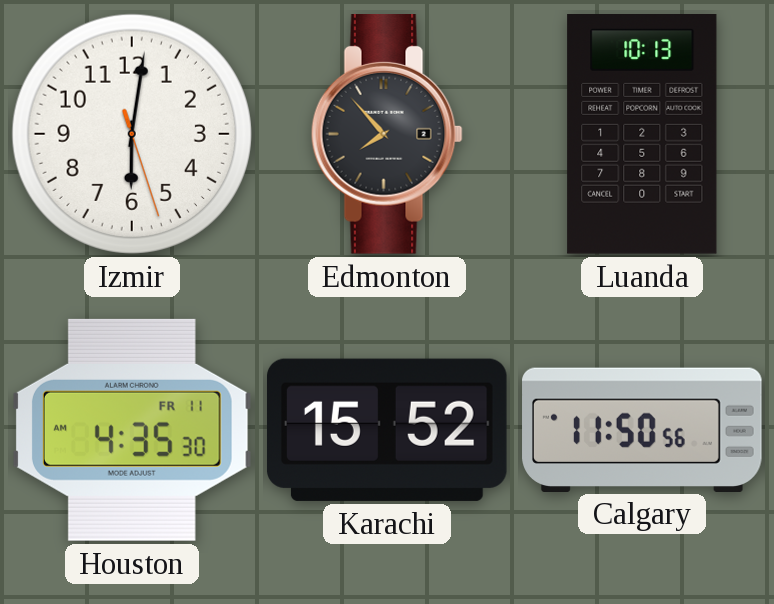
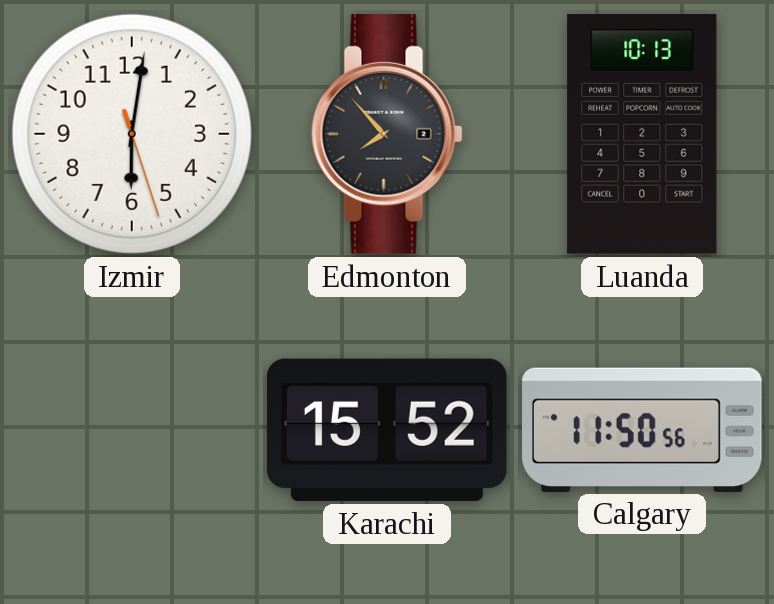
Houston: 4:35 -> none (132, 430)
